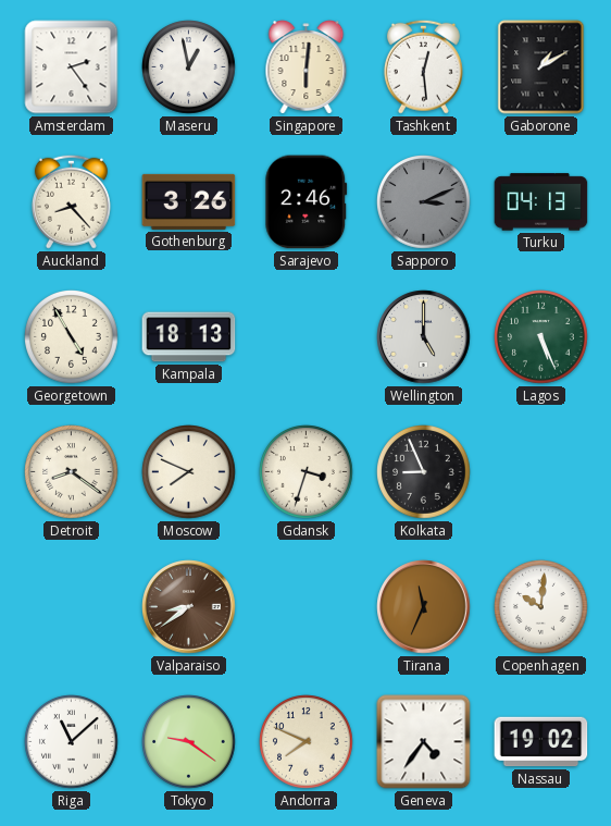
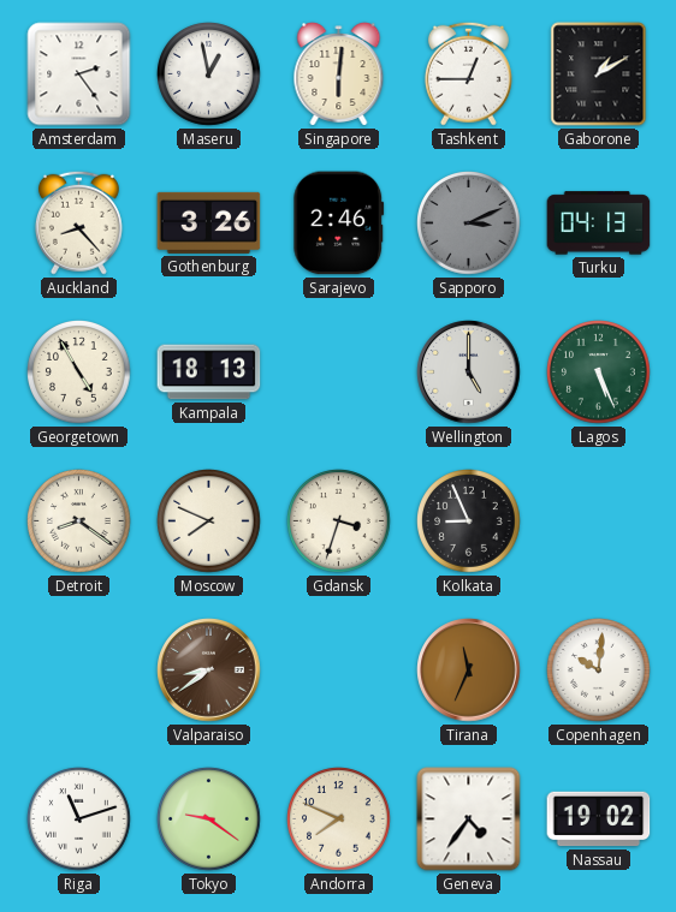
Tashkent: 12:29 -> 12:45 (468, 73)
Riga: 11:08 -> 11:12 (79, 819)
